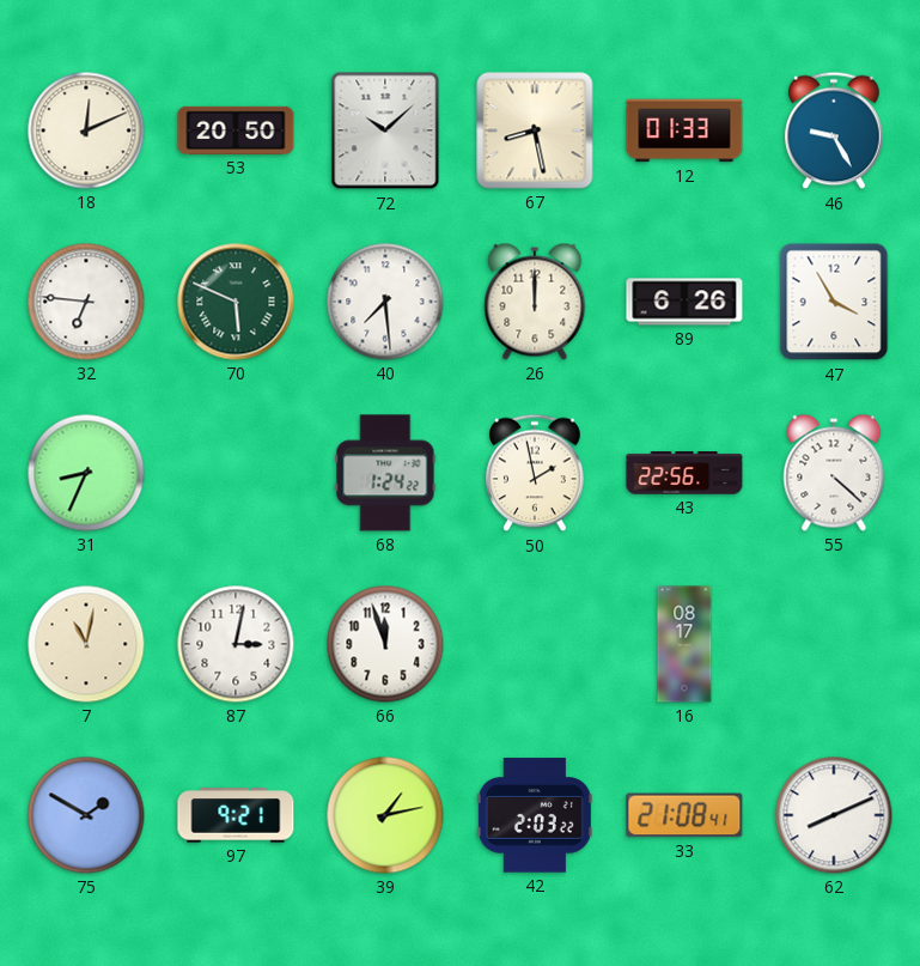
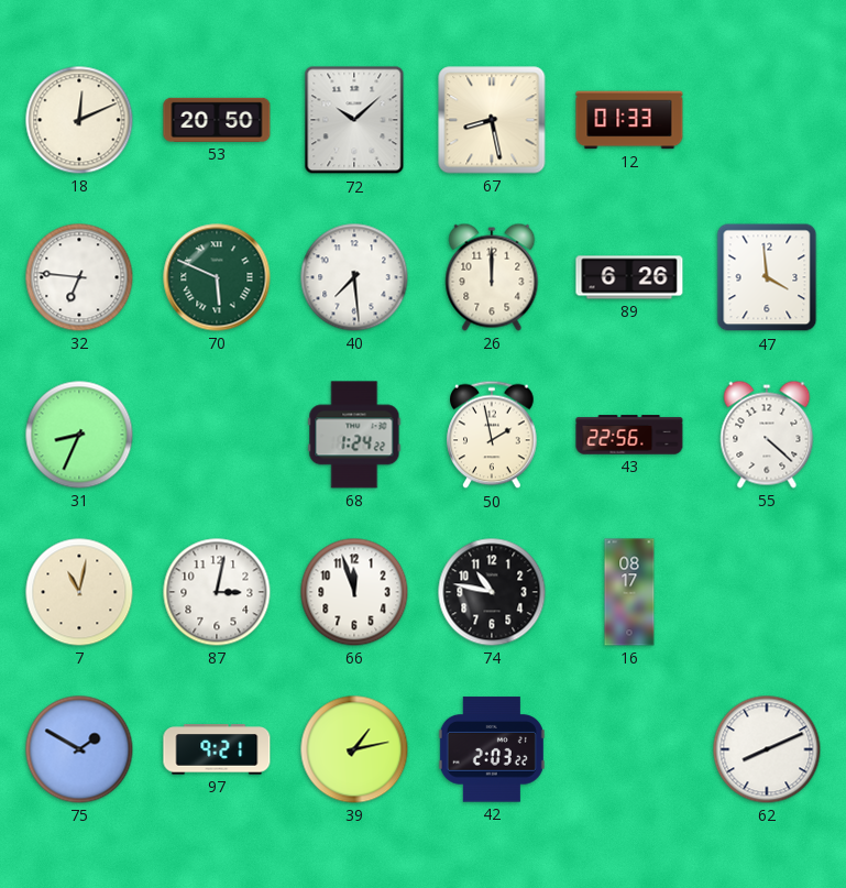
46: 9:25 -> none (834, 130)
47: 3:55 -> 3:59 (767, 277)
74: none -> 10:47 (492, 592)
33: 21:08 -> none (684, 815)
